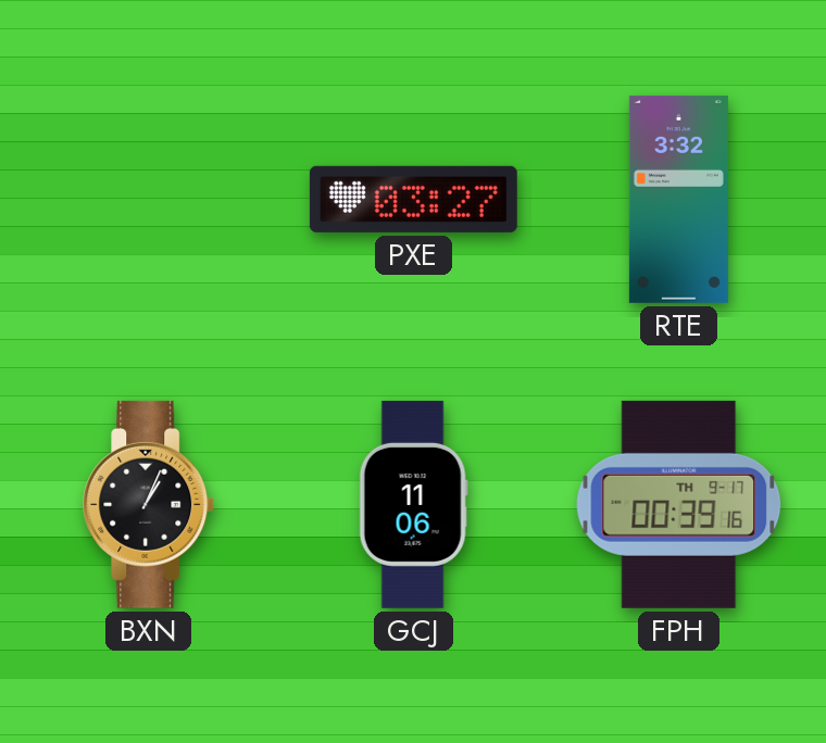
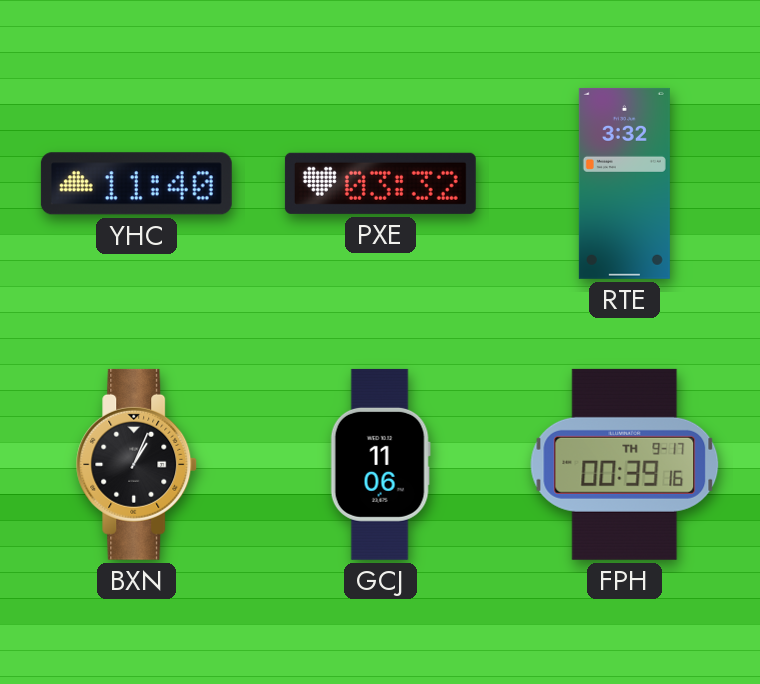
YHC: none -> 11:40 (136, 184)
PXE: 03:27 -> 03:32 (380, 183)
